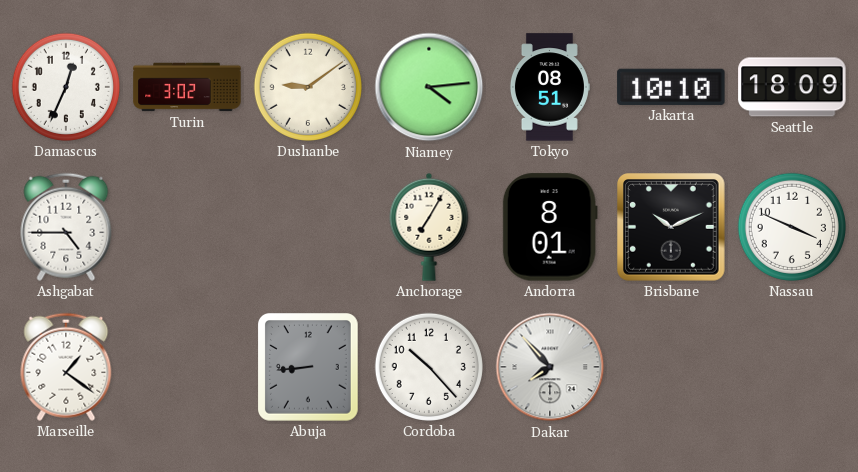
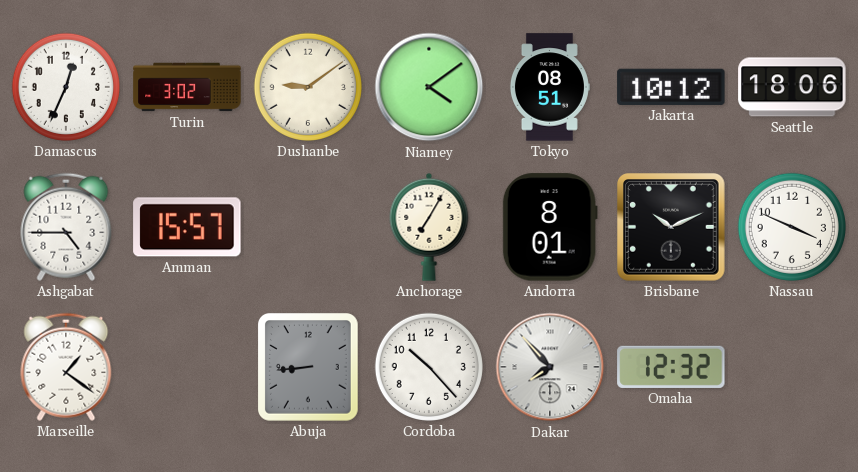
Niamey: 4:14 -> 4:09 (429, 87)
Jakarta: 10:10 -> 10:12 (671, 87)
Seattle: 18:09 -> 18:06 (792, 87)
Amman: none -> 15:57 (187, 227)
Omaha: none -> 12:32 (671, 367)
